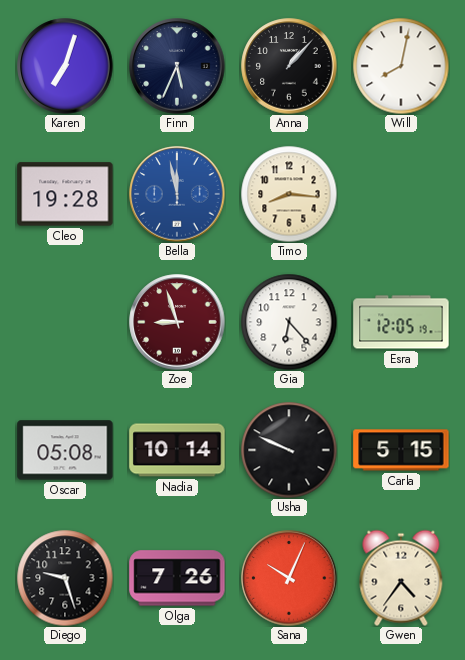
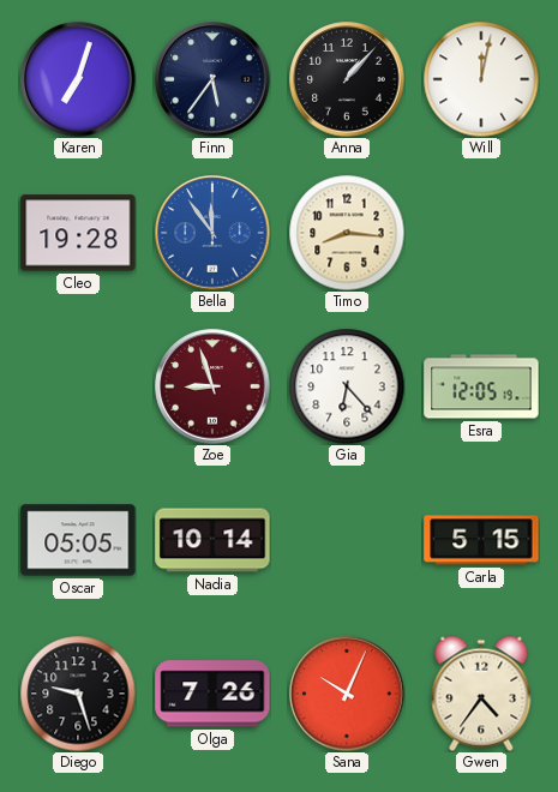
Finn: 5:34 -> 5:36 (212, 79)
Will: 8:02 -> 12:02 (481, 79)
Bella: 11:58 -> 11:54 (212, 233)
Oscar: 05:08 -> 05:05 (78, 540)
Usha: 9:49 -> none (289, 450)
